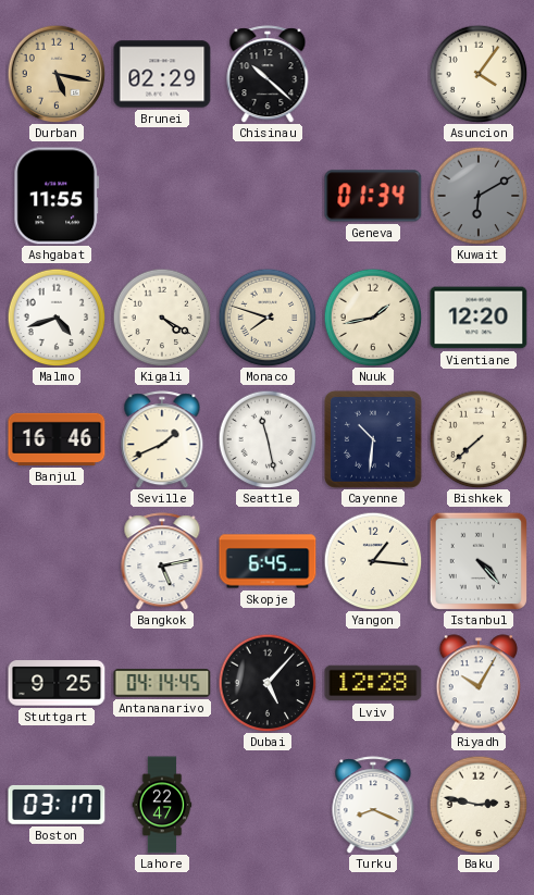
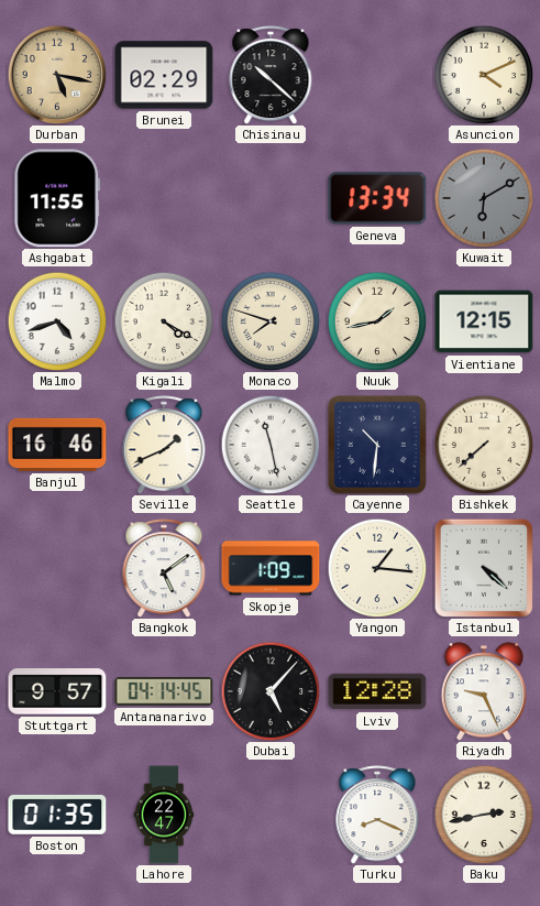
Asuncion: 4:06 -> 4:11 (484, 75)
Geneva: 01:34 -> 13:34 (377, 198)
Vientiane: 12:20 -> 12:15 (484, 321)
Bangkok: 5:13 -> 5:09 (164, 568)
Skopje: 6:45 -> 1:09 (271, 568)
Istanbul: 4:23 -> 4:22 (483, 567)
Stuttgart: 9:25 -> 9:57 (57, 691)
Riyadh: 10:05 -> 9:26 (484, 691)
Boston: 03:17 -> 01:35 (57, 815)
Baku: 2:47 -> 2:43 (484, 815)
